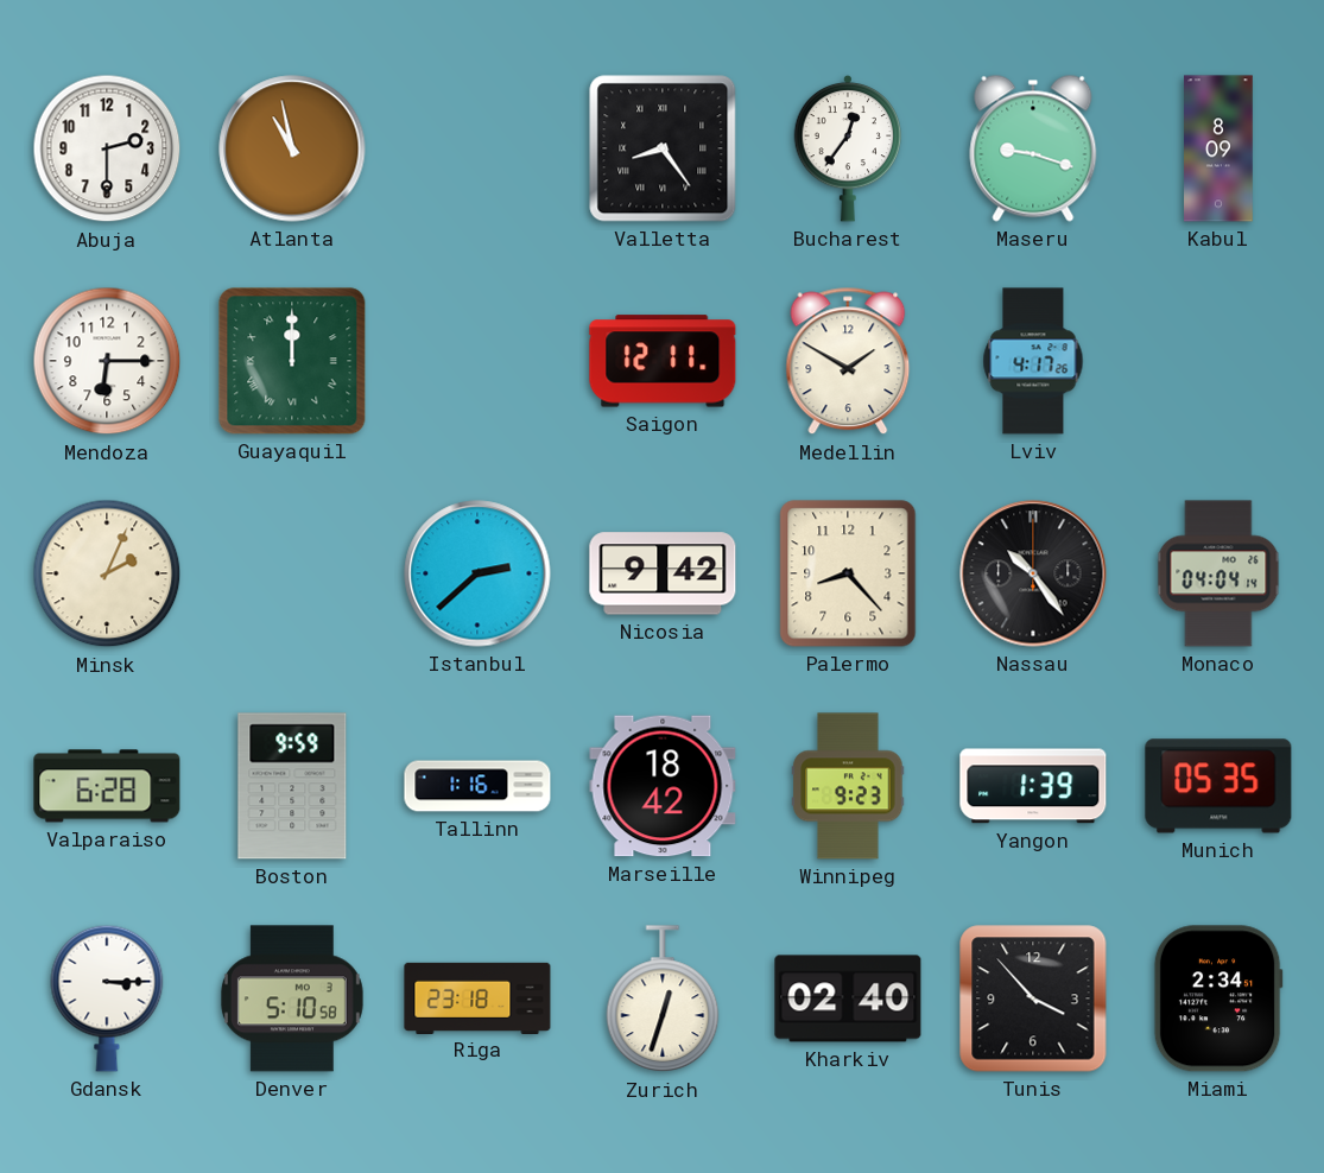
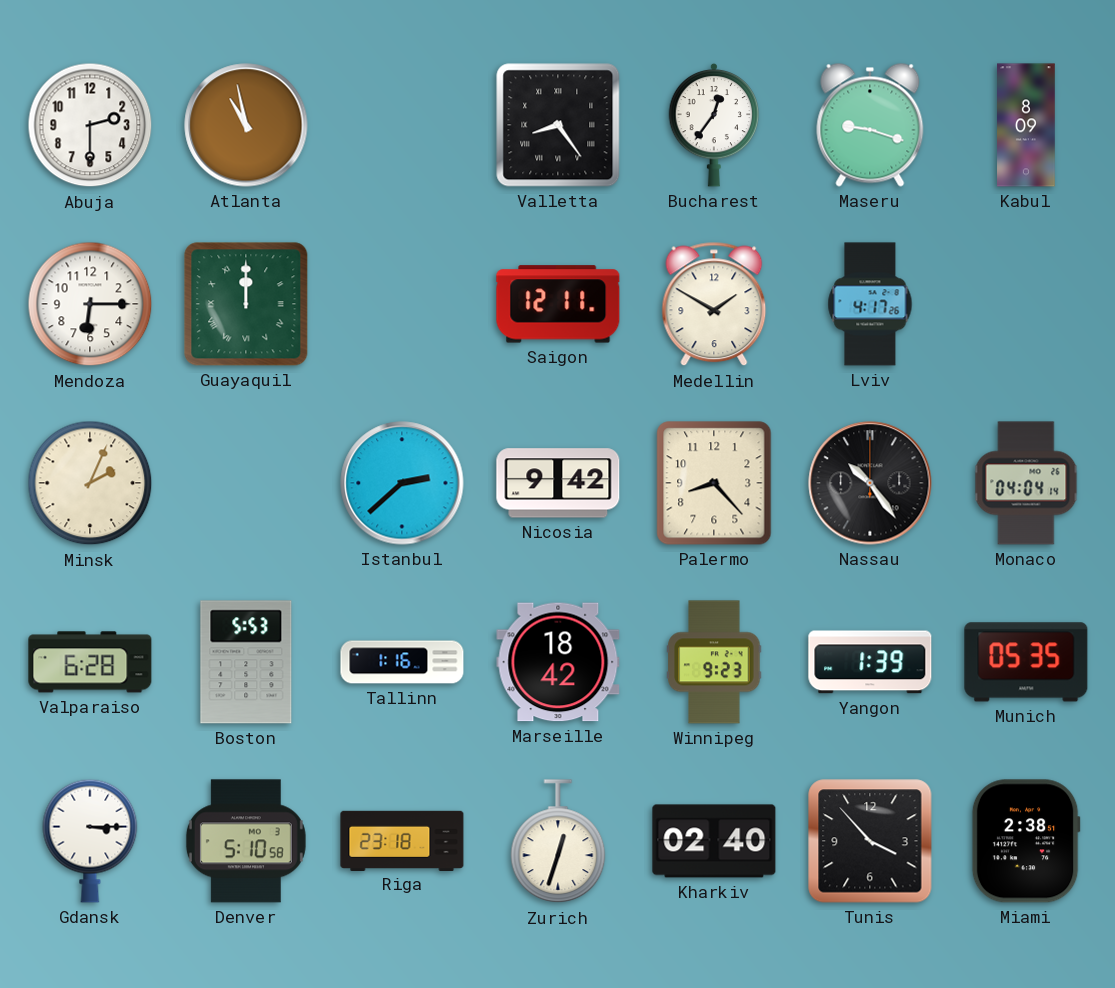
Boston: 9:59 -> 5:53 (246, 662)
Miami: 2:34 -> 2:38 (1026, 841)
